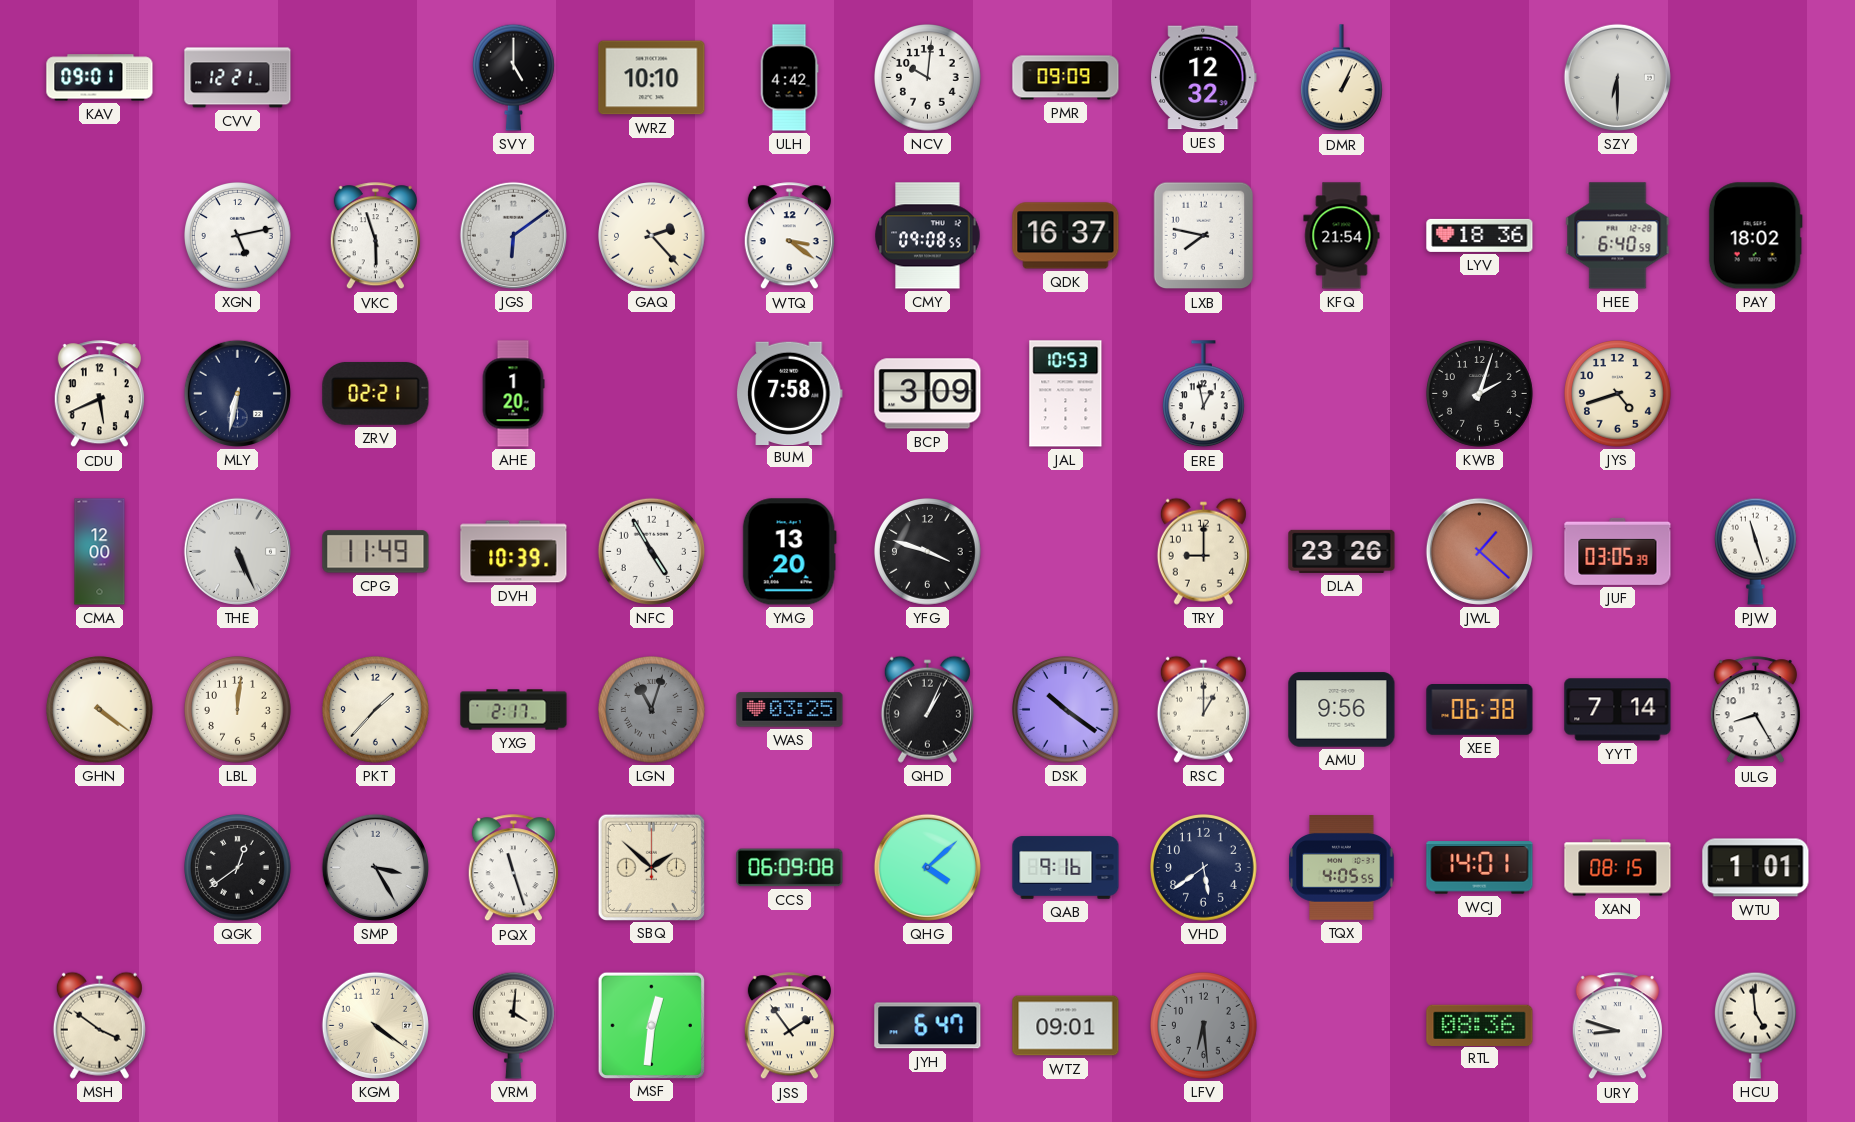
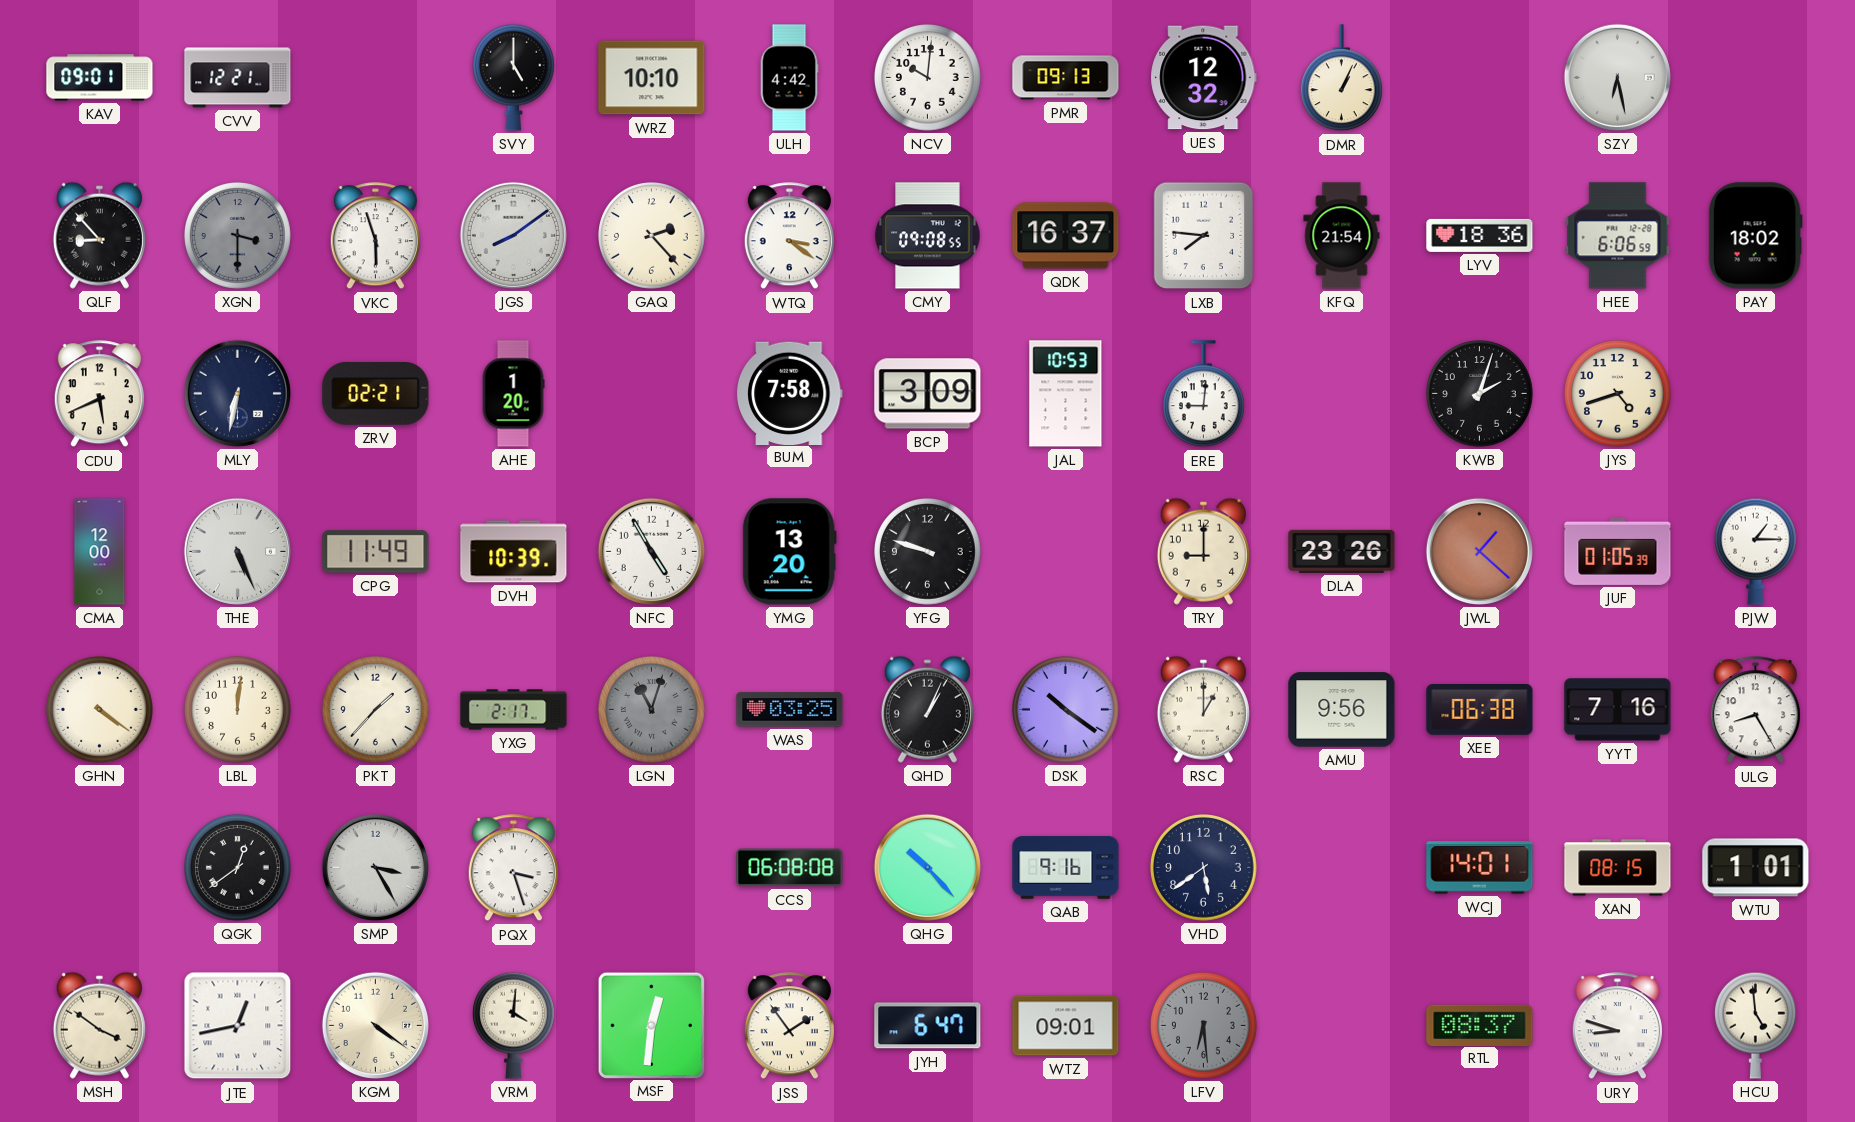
PMR: 09:09 -> 09:13 (1066, 78)
SZY: 6:30 -> 6:28 (1617, 77)
QLF: none -> 8:53 (99, 235)
XGN: 5:13 -> 3:30 (238, 236)
XGN dial: white -> grey (238, 236)
JGS: 6:09 -> 8:09 (513, 235)
LXB: 7:47 -> 7:46 (1204, 236)
HEE: 6:40 -> 6:06 (1618, 236)
ERE: 12:58 -> 9:01 (1203, 394)
YFG: 3:48 -> 9:48 (928, 552)
JUF: 03:05 -> 01:05 (1618, 551)
PJW: 11:27 -> 1:15 (1755, 551)
YYT: 7:14 -> 7:16 (1618, 710)
PQX: 11:27 -> 3:27 (513, 868)
SBQ: 1:52 -> none (651, 867)
CCS: 06:09 -> 06:08 (790, 868)
QHG: 4:08 -> 10:23 (927, 867)
TQX: 4:05 -> none (1342, 868)
JTE: none -> 12:43 (238, 1026)
RTL: 08:36 -> 08:37 (1480, 1025)
